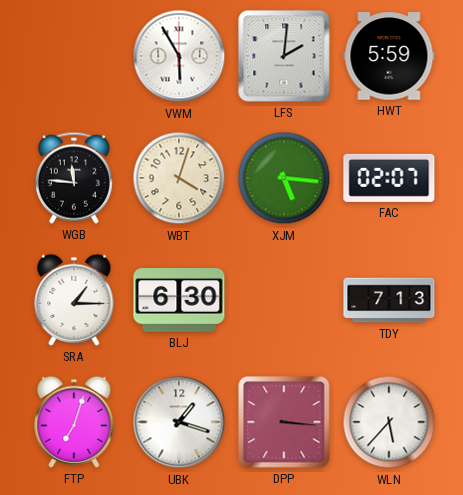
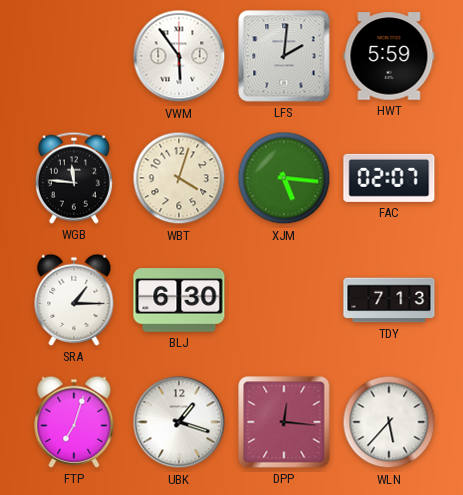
VWM: 5:55 -> 5:54 (179, 56)
DPP: 3:16 -> 12:16 (284, 422)
